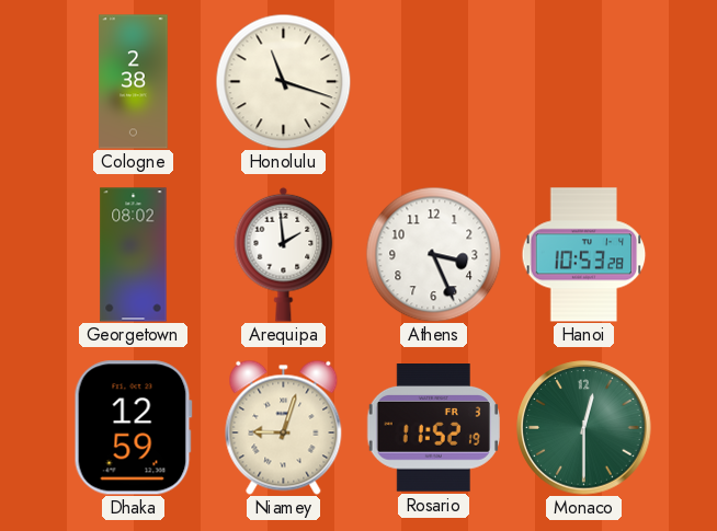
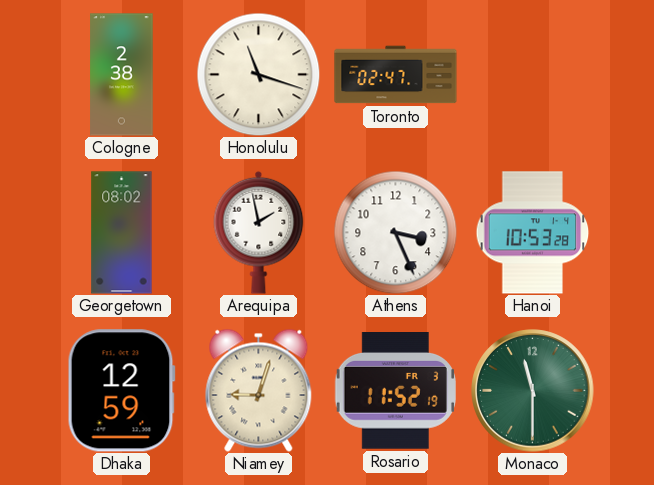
Toronto: none -> 02:47 (396, 75)
Arequipa: 1:59 -> 1:58 (259, 232)
Monaco: 12:30 -> 11:30 (533, 391)
